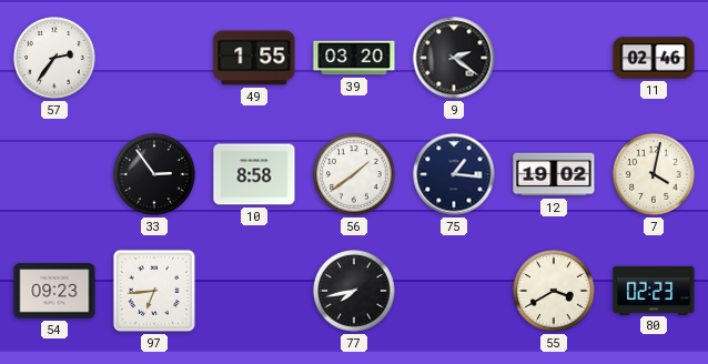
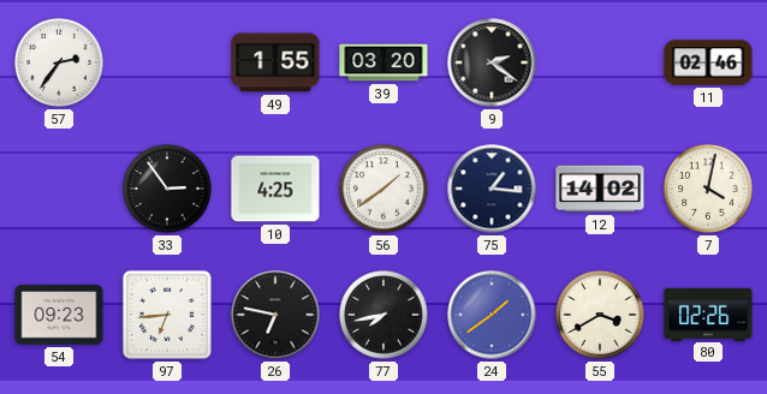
10: 8:58 -> 4:25 (275, 189)
12: 19:02 -> 14:02 (600, 189)
26: none -> 6:47 (275, 315)
24: none -> 1:39 (492, 315)
80: 02:23 -> 02:26 (708, 314)
